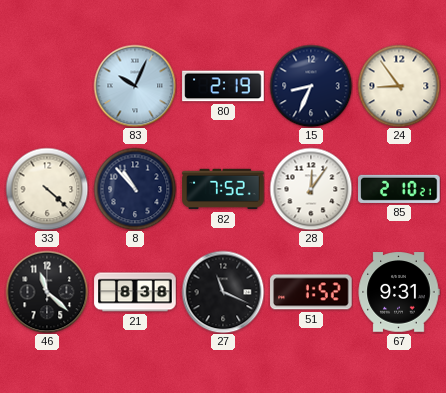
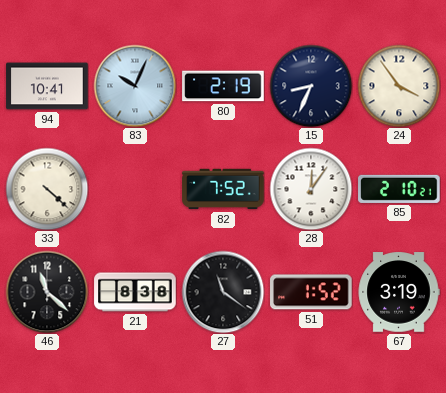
94: none -> 10:41 (47, 86)
24: 8:54 -> 3:54 (399, 86)
8: 10:53 -> none (135, 189)
27: 11:19 -> 11:21 (223, 292)
67: 9:31 -> 3:19 (399, 292)
